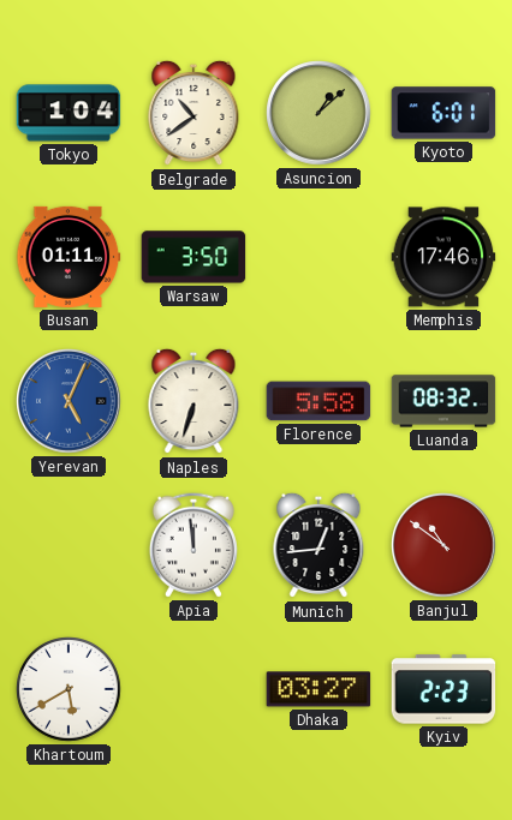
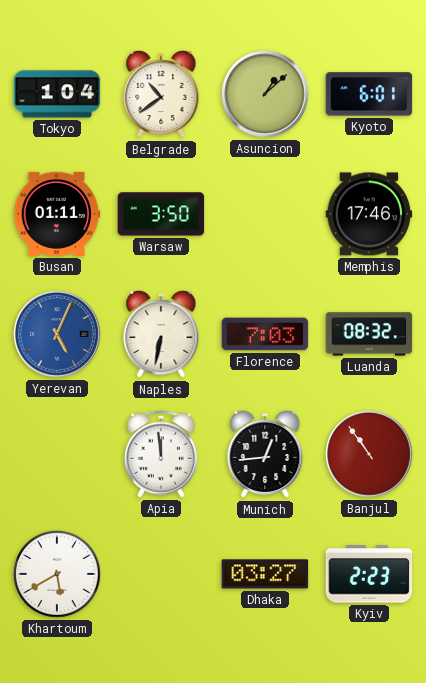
Naples: 6:33 -> 6:32 (161, 334)
Florence: 5:58 -> 7:03 (265, 334)
Banjul: 10:51 -> 10:54 (369, 454)
